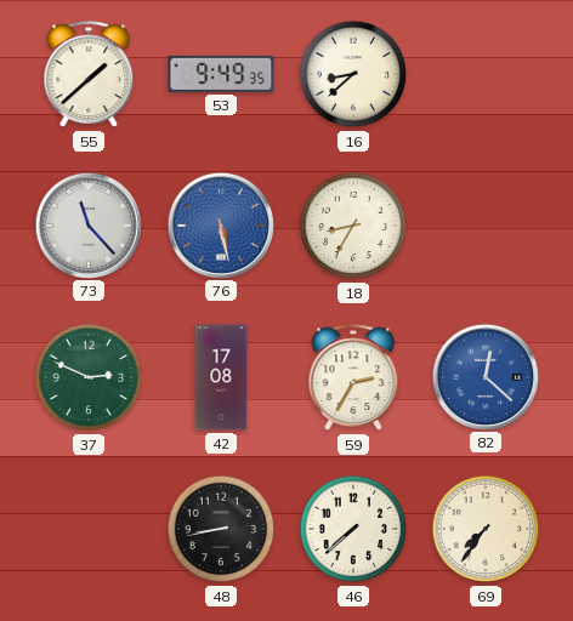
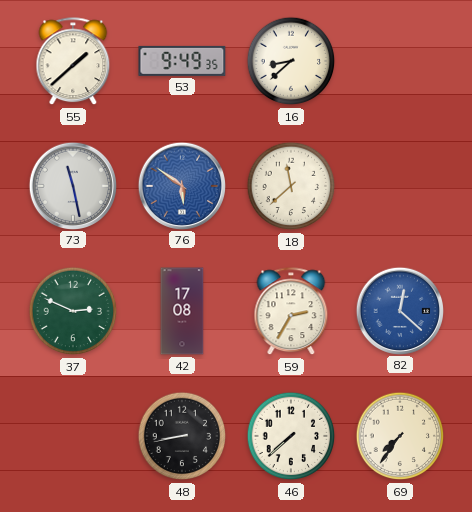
73: 11:23 -> 11:28 (73, 185)
76: 5:28 -> 5:51 (182, 185)
18: 8:35 -> 11:38 (291, 186)
